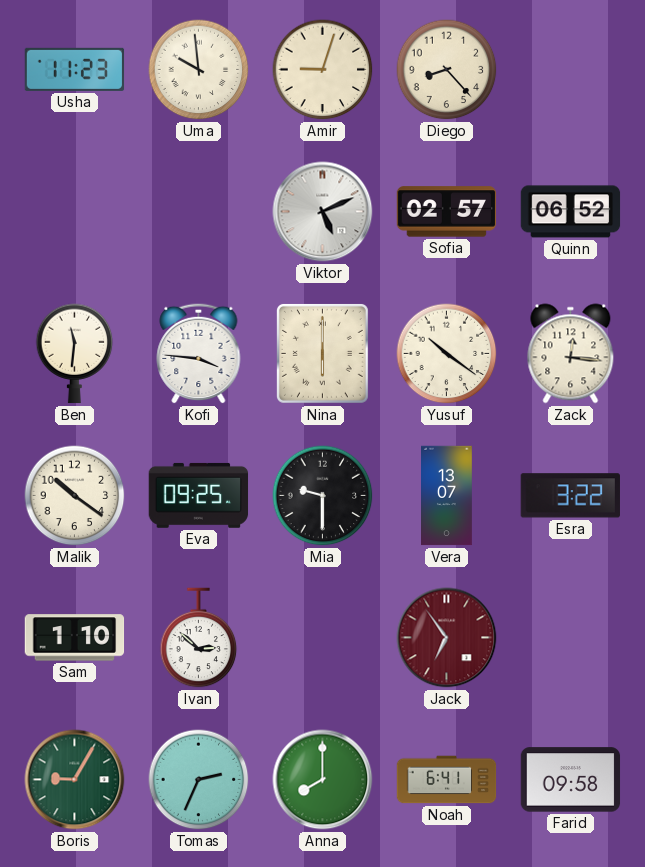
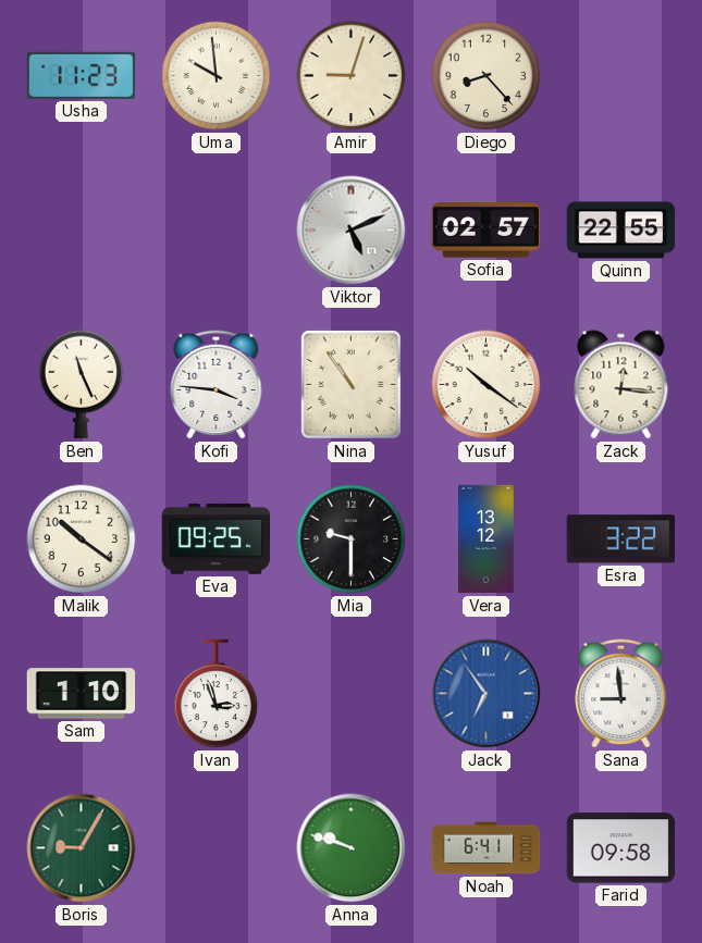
Quinn: 06:52 -> 22:55 (621, 231)
Ben: 11:31 -> 11:26 (82, 385)
Nina: 6:00 -> 10:54 (350, 384)
Vera: 13:07 -> 13:12 (487, 539)
Ivan: 2:52 -> 2:57 (217, 694)
Jack dial: burgundy -> blue (487, 694)
Sana: none -> 8:59 (621, 693)
Tomas: 2:34 -> none (199, 780)
Anna: 8:00 -> 9:48 (352, 848)
